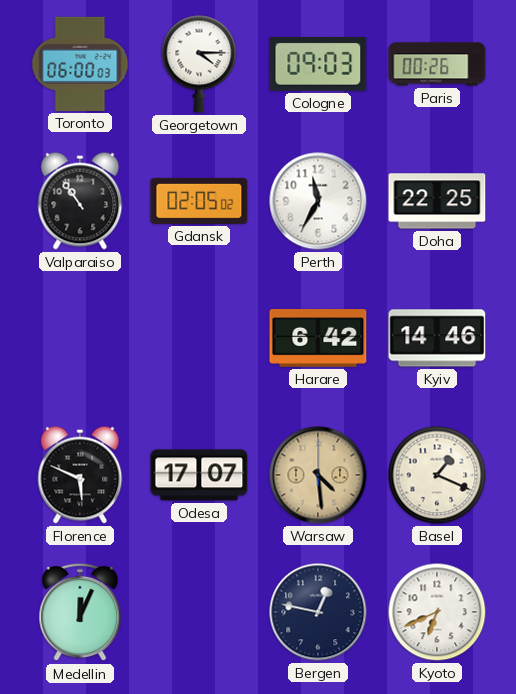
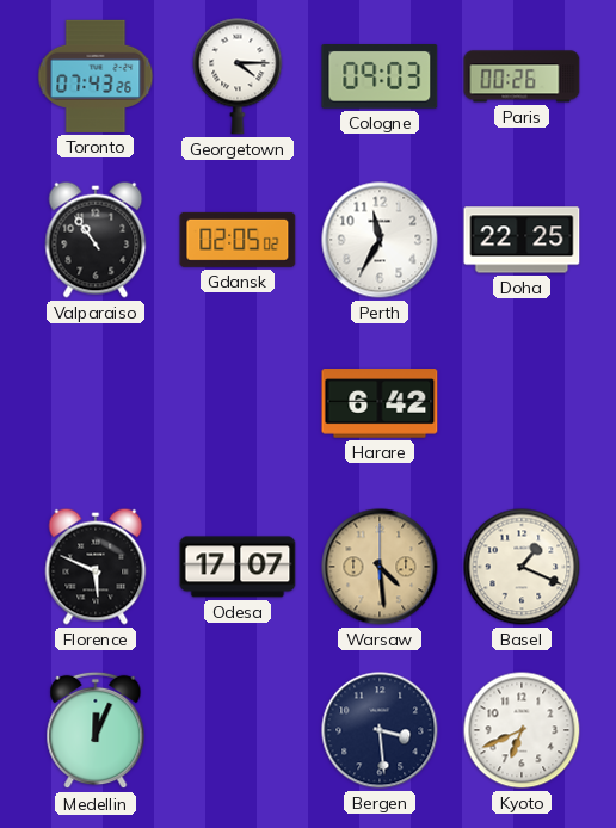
Toronto: 06:00 -> 07:43 (96, 76)
Kyiv: 14:46 -> none (437, 338)
Bergen: 12:47 -> 3:29 (380, 730)
